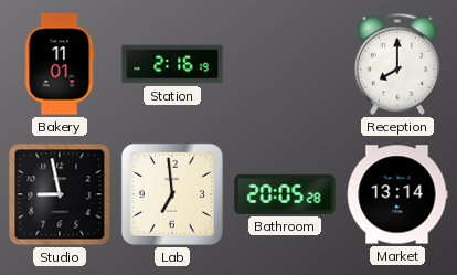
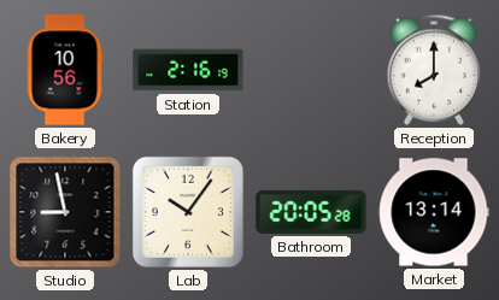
Bakery: 11:01 -> 10:56 (65, 70)
Lab: 6:59 -> 10:06 (188, 212)
